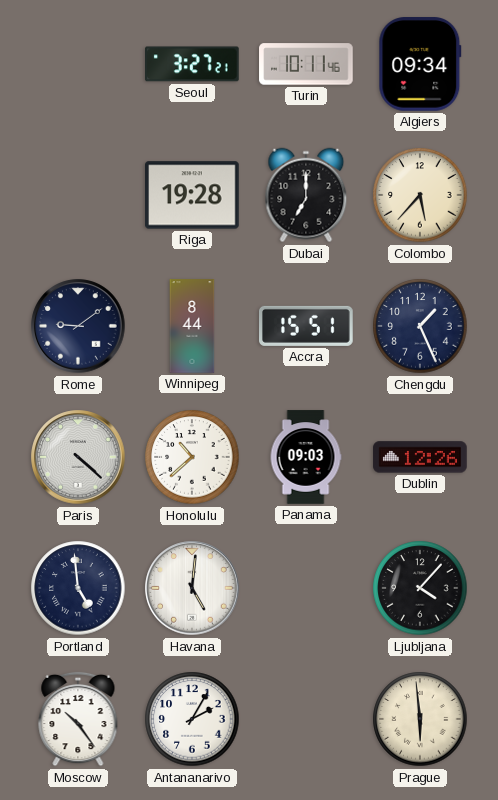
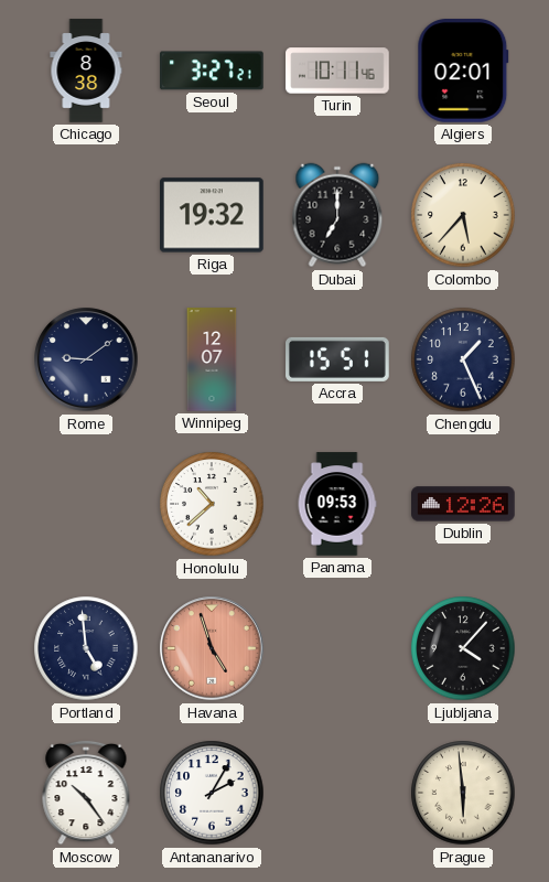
Chicago: none -> 8:38 (86, 71)
Algiers: 09:34 -> 02:01 (463, 71)
Riga: 19:28 -> 19:32 (212, 215)
Winnipeg: 8:44 -> 12:07 (212, 359)
Paris: 4:22 -> none (78, 457)
Panama: 09:03 -> 09:53 (337, 504)
Havana: 5:01 -> 4:57 (212, 648)
Havana dial: white -> salmon (212, 648)
